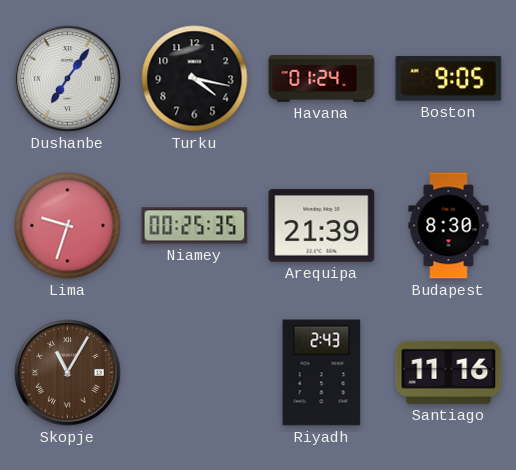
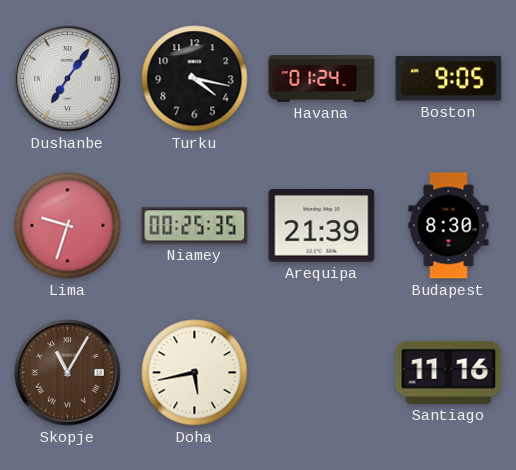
Doha: none -> 5:43 (195, 373)
Riyadh: 2:43 -> none (322, 373)
